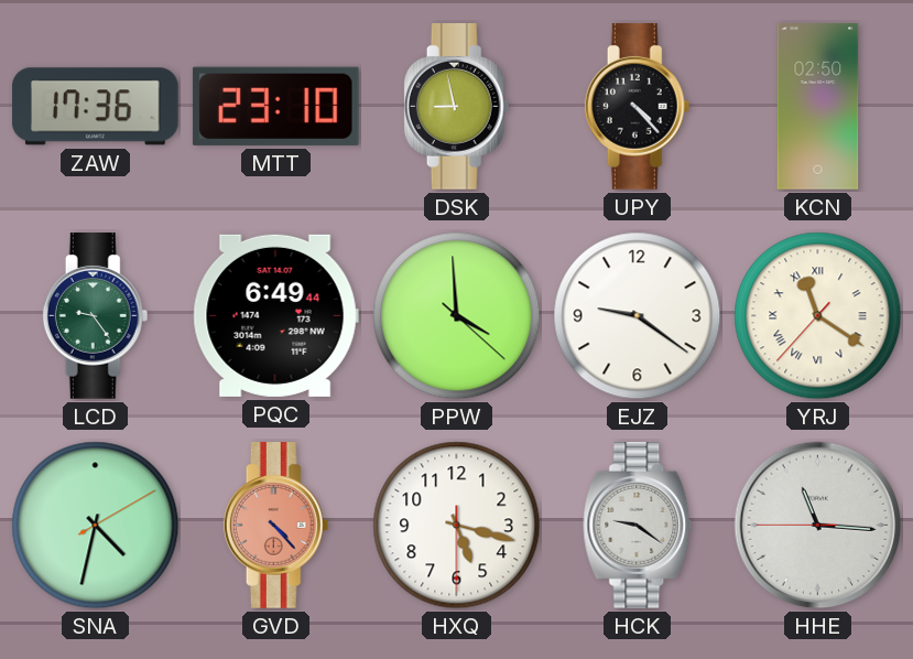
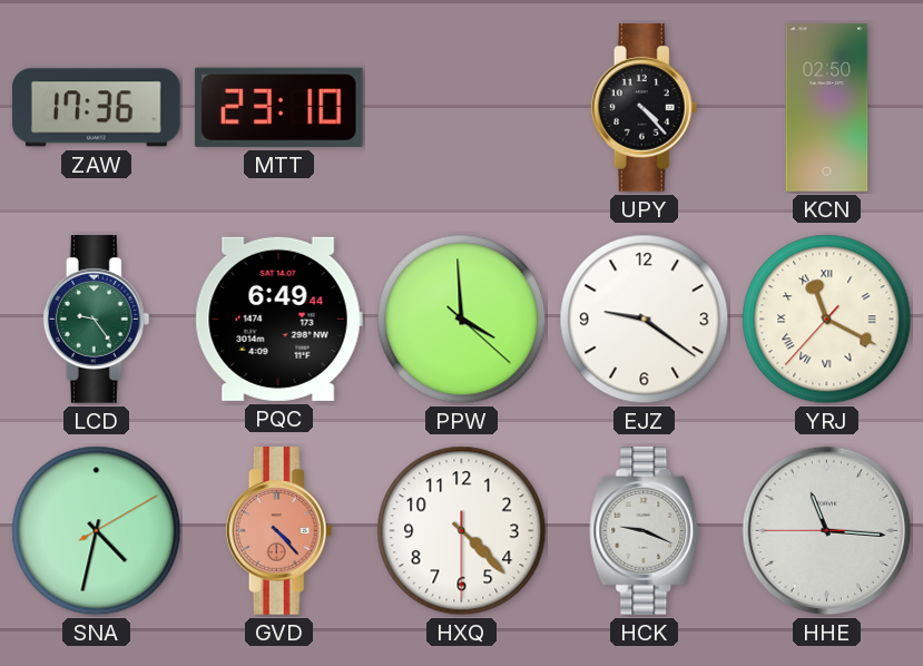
DSK: 8:58 -> none (457, 107)
YRJ: 11:20 -> 11:19 (827, 320)
HXQ: 5:17 -> 4:22 (462, 531)
HCK: 9:21 -> 9:19 (645, 531)
